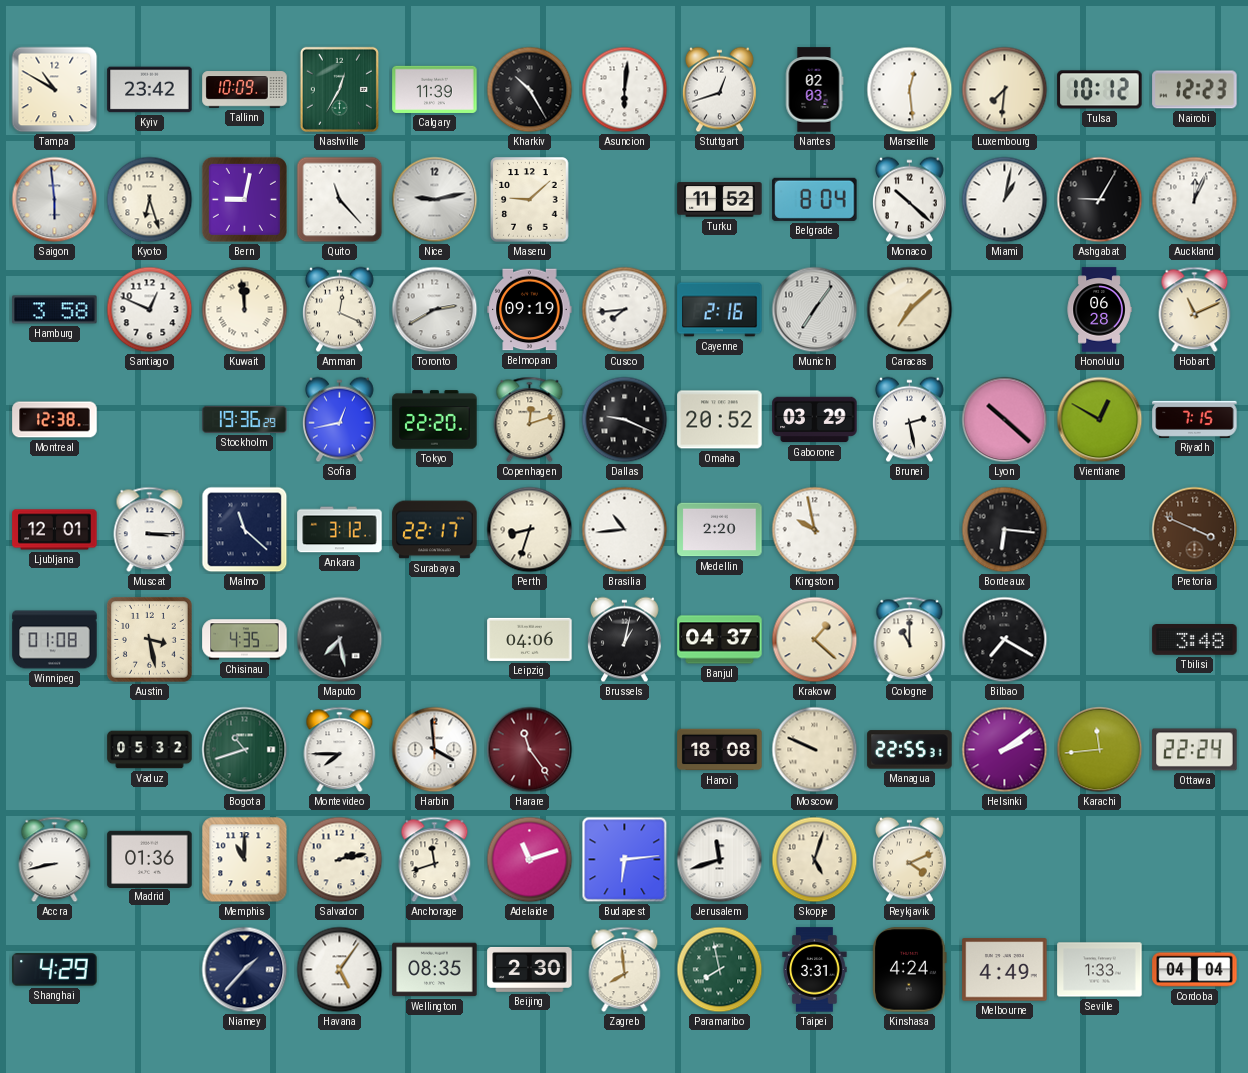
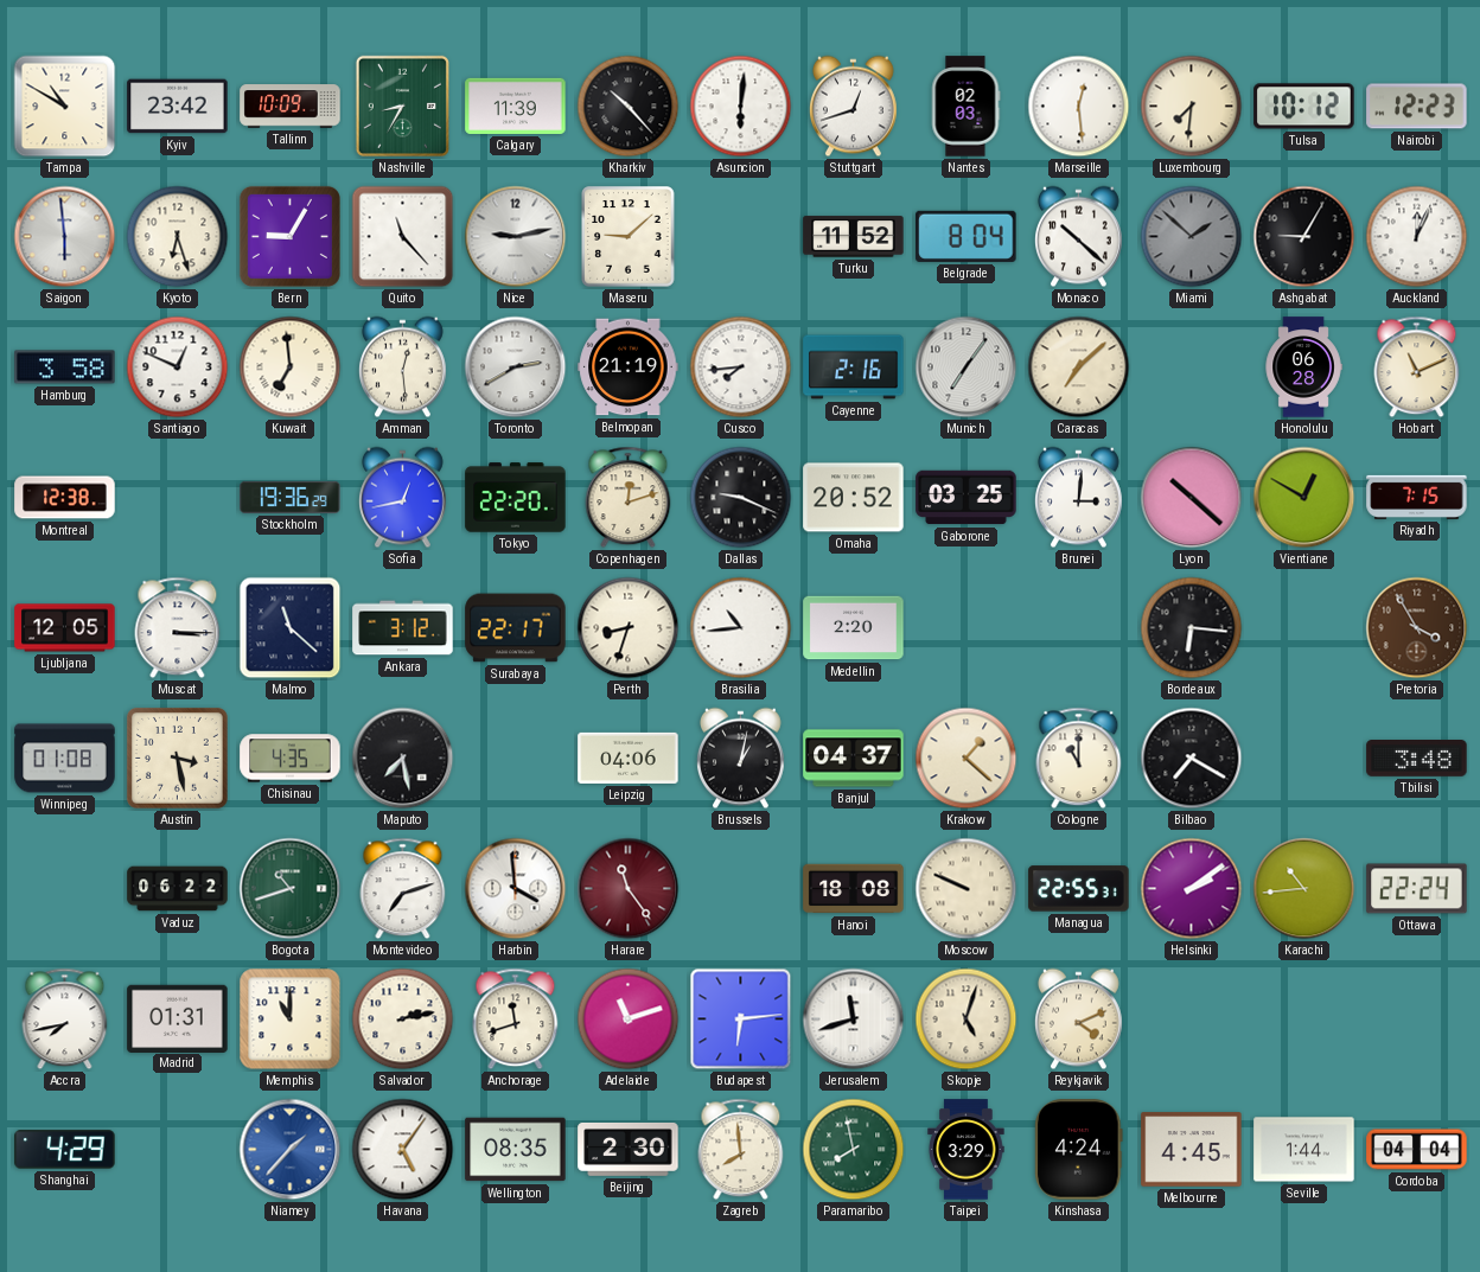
Nashville: 12:35 -> 8:35 (402, 106)
Kharkiv: 10:25 -> 10:23 (629, 107)
Bern: 9:02 -> 9:05 (289, 236)
Miami: 1:02 -> 1:52 (1192, 237)
Miami dial: white -> grey (1192, 237)
Kuwait: 11:59 -> 6:59 (291, 367)
Amman: 12:19 -> 12:29 (402, 367)
Belmopan: 09:19 -> 21:19 (629, 367)
Gaborone: 03:29 -> 03:25 (967, 498)
Brunei: 2:28 -> 3:01 (1078, 498)
Ljubljana: 12:01 -> 12:05 (65, 628)
Kingston: 9:58 -> none (815, 530)
Pretoria: 3:49 -> 3:55 (1417, 628)
Vaduz: 05:32 -> 06:22 (178, 889)
Montevideo: 7:45 -> 7:12 (403, 889)
Karachi: 11:44 -> 10:44 (1304, 889)
Accra: 8:43 -> 7:43 (65, 1019)
Madrid: 01:36 -> 01:31 (178, 1018)
Niamey dial: navy -> blue (291, 1150)
Taipei: 3:31 -> 3:29 (967, 1150)
Melbourne: 4:49 -> 4:45 (1192, 1150)
Seville: 1:33 -> 1:44 (1304, 1150)
